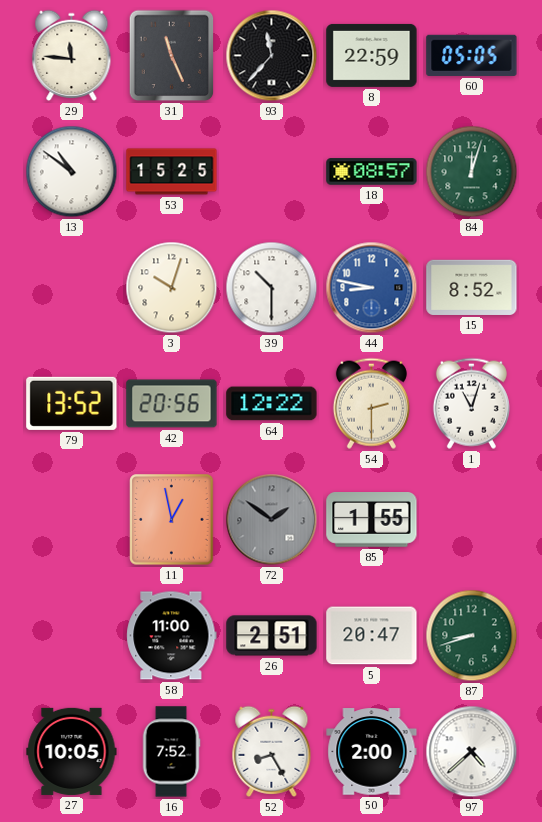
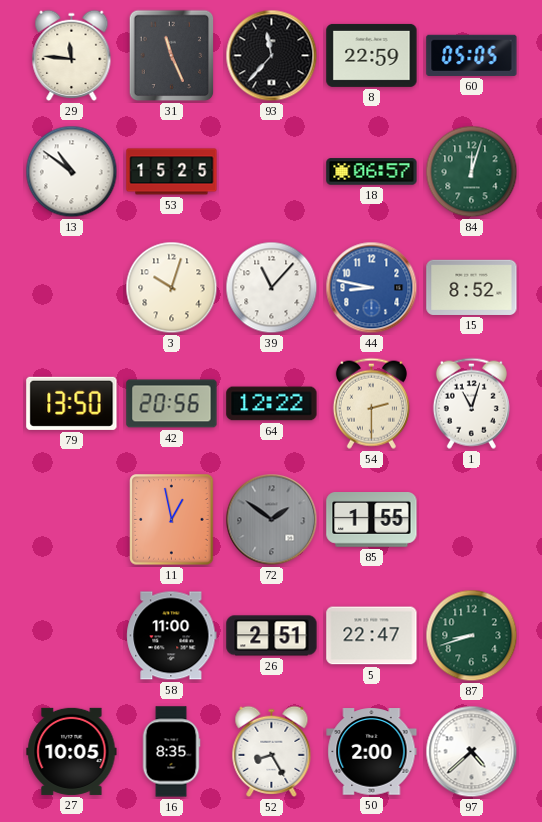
18: 08:57 -> 06:57 (372, 172)
39: 10:30 -> 11:07 (272, 288)
79: 13:52 -> 13:50 (72, 403)
5: 20:47 -> 22:47 (372, 636)
16: 7:52 -> 8:35 (171, 752)
